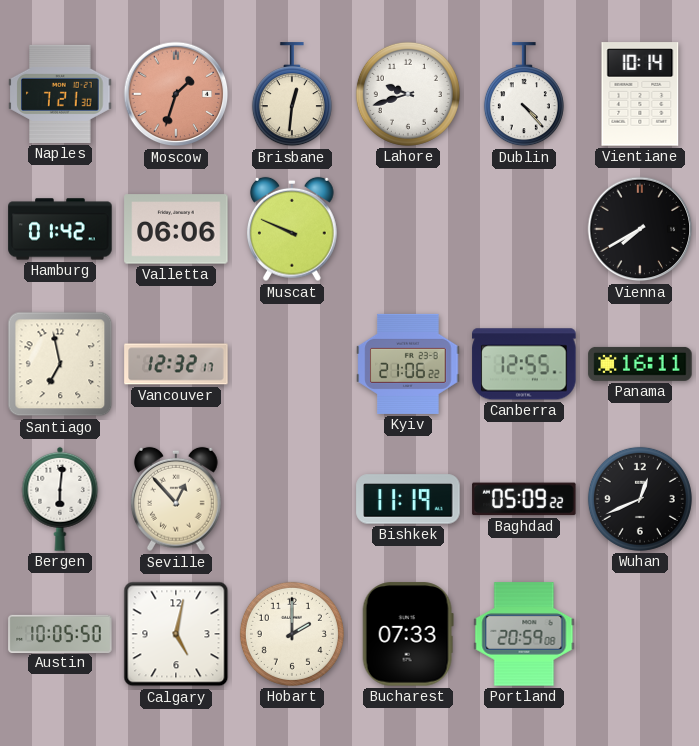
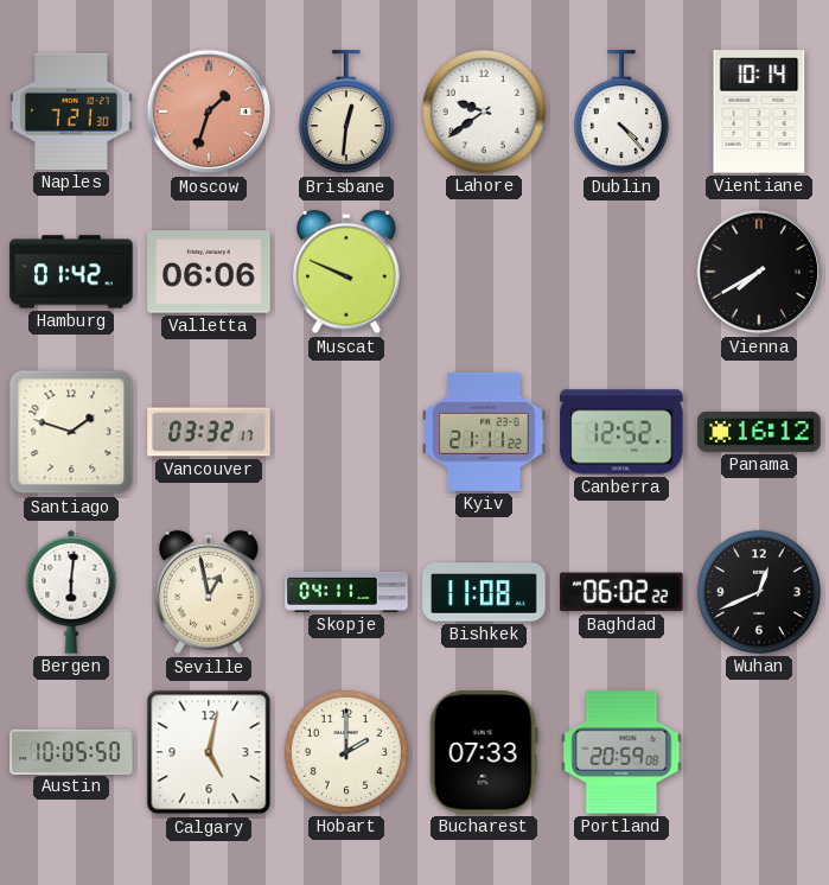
Lahore: 9:42 -> 9:39 (484, 112)
Santiago: 6:58 -> 1:48 (71, 432)
Vancouver: 12:32 -> 03:32 (209, 432)
Kyiv: 21:06 -> 21:11 (484, 432)
Canberra: 12:55 -> 12:52 (621, 432)
Panama: 16:11 -> 16:12 (759, 432)
Seville: 12:53 -> 12:58 (210, 592)
Skopje: none -> 04:11 (346, 592)
Bishkek: 11:19 -> 11:08 (484, 592)
Baghdad: 05:09 -> 06:02 (621, 592)
